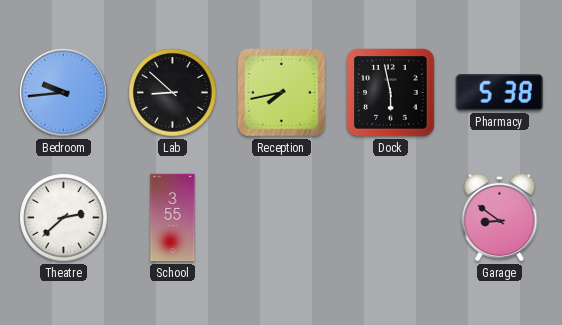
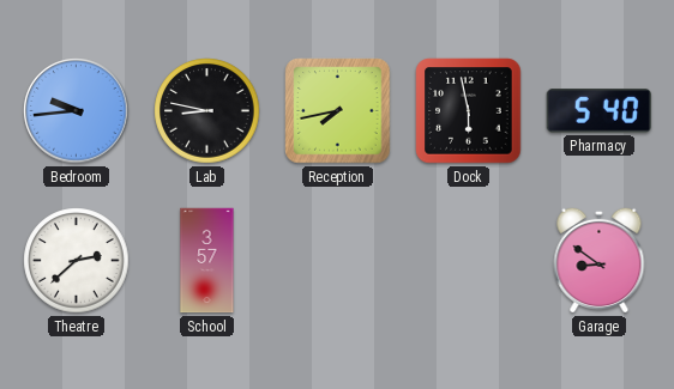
Lab: 8:52 -> 8:47 (207, 111)
Pharmacy: 5:38 -> 5:40 (598, 111)
School: 3:55 -> 3:57 (207, 261)
